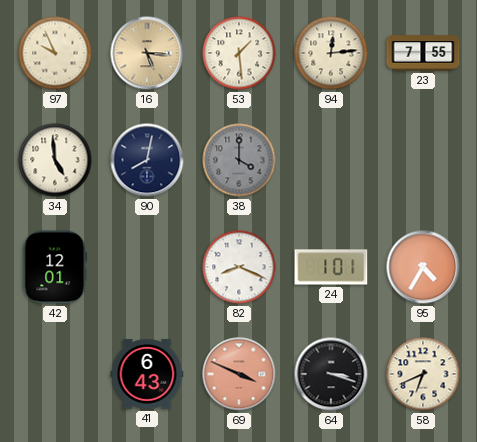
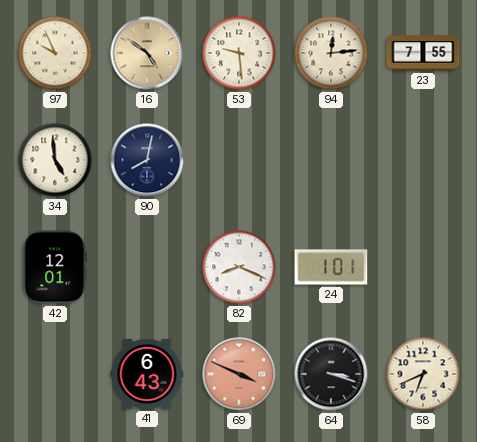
16: 5:16 -> 4:51 (147, 53)
53: 1:29 -> 9:29 (239, 53)
38: 4:00 -> none (239, 160)
95: 4:35 -> none (423, 267)
